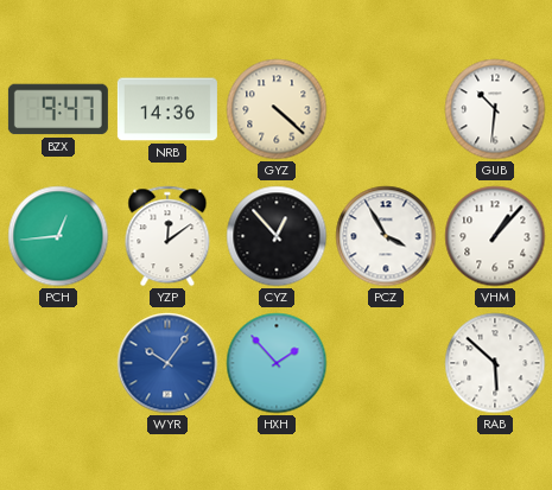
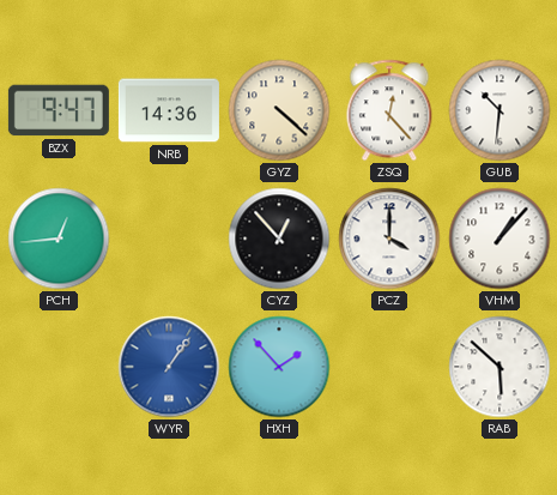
ZSQ: none -> 12:23 (389, 110)
YZP: 12:09 -> none (167, 236)
PCZ: 3:55 -> 4:00 (389, 239)
WYR: 10:06 -> 1:06 (169, 367)
